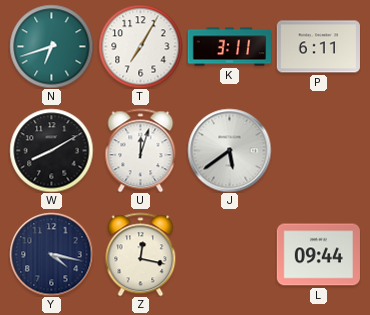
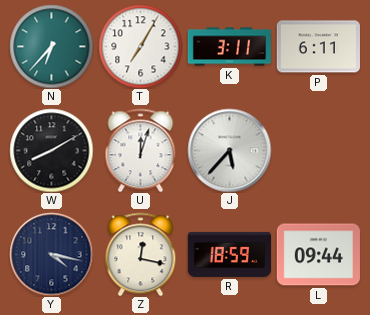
N: 6:42 -> 6:37 (51, 46)
J: 5:39 -> 5:37 (229, 150)
R: none -> 18:59 (229, 254)
